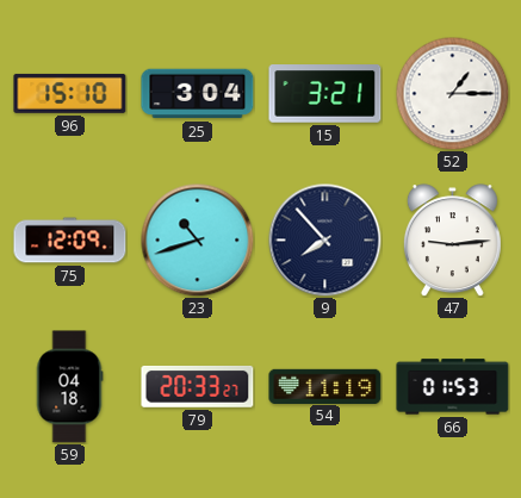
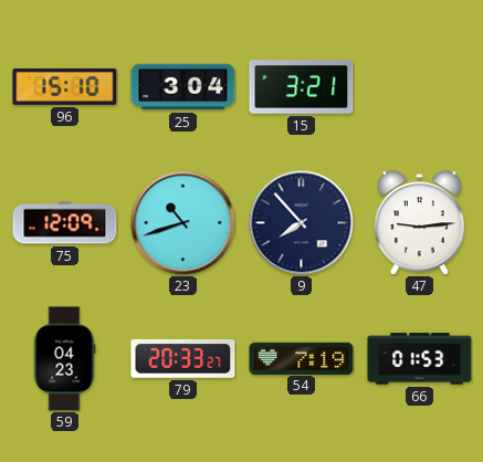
52: 1:15 -> none (452, 93)
59: 04:18 -> 04:23 (64, 359)
54: 11:19 -> 7:19 (302, 358)
